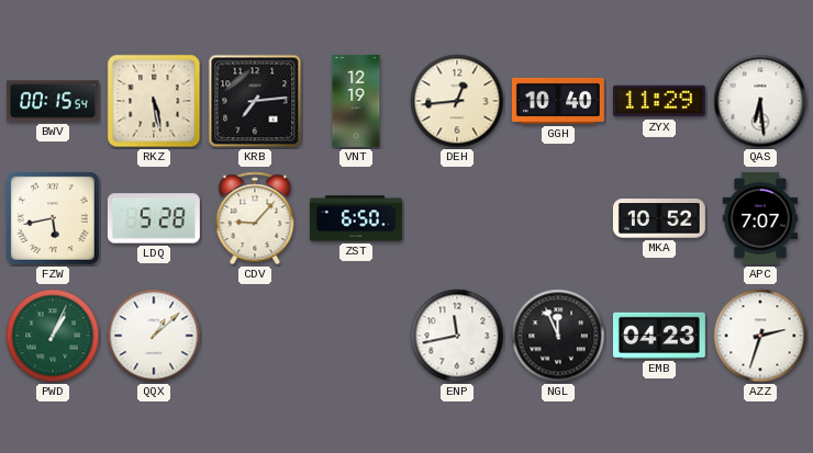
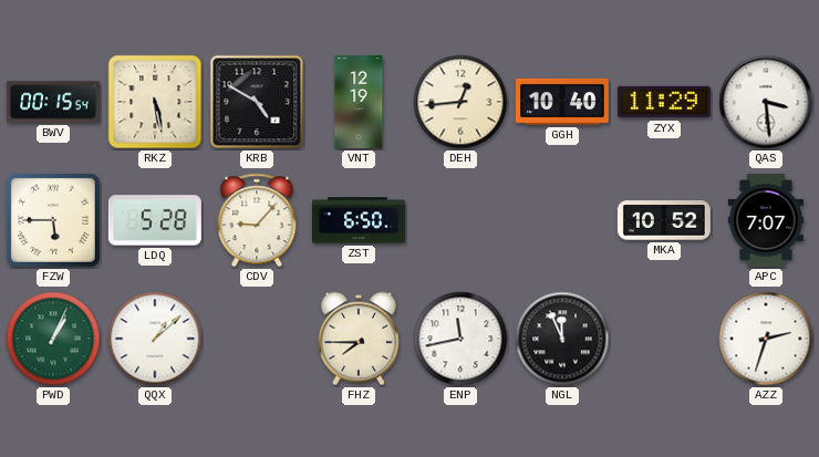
KRB: 7:14 -> 4:50 (257, 102)
QAS: 6:29 -> 3:29 (766, 102)
FZW: 5:43 -> 5:45 (53, 220)
FHZ: none -> 7:45 (359, 339)
EMB: 04:23 -> none (659, 336)
